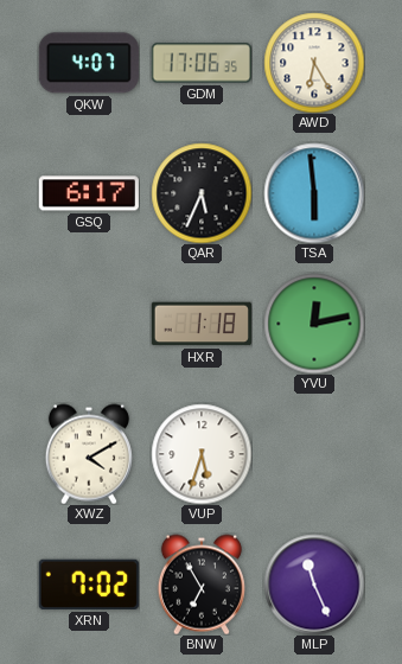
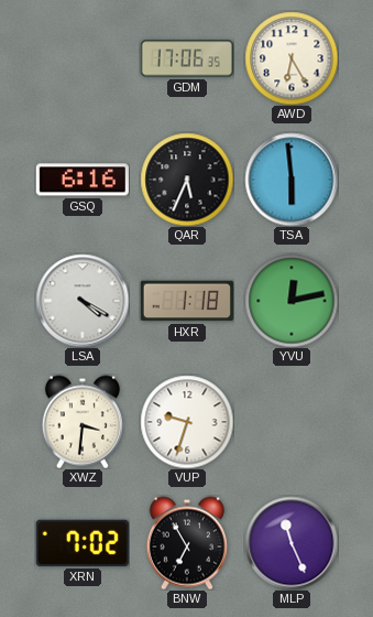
QKW: 4:07 -> none (89, 63)
GSQ: 6:17 -> 6:16 (83, 180)
LSA: none -> 4:20 (83, 301)
XWZ: 4:10 -> 3:31 (83, 422)
VUP: 5:33 -> 9:33 (187, 422)
